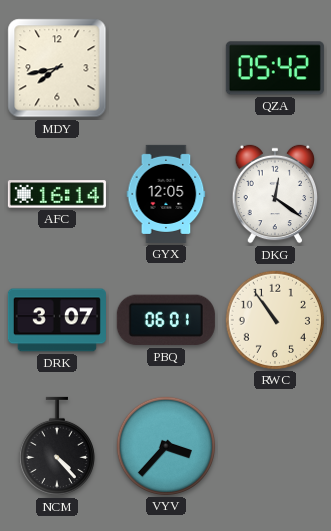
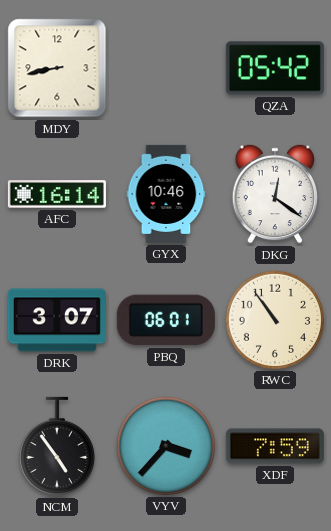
MDY: 7:43 -> 8:43 (57, 68)
GYX: 12:05 -> 10:46 (166, 194)
NCM: 4:23 -> 4:54 (57, 446)
XDF: none -> 7:59 (275, 446)
